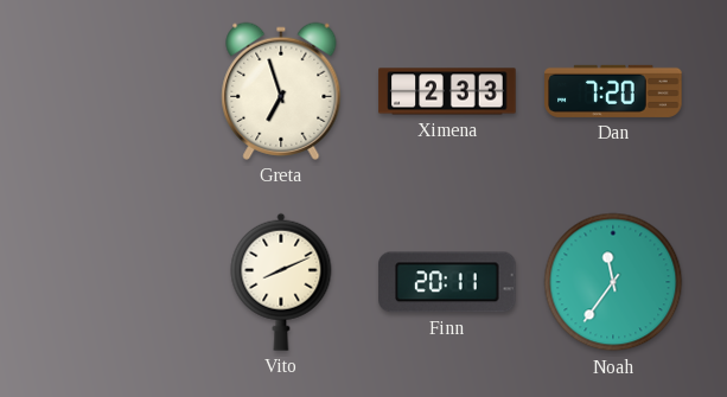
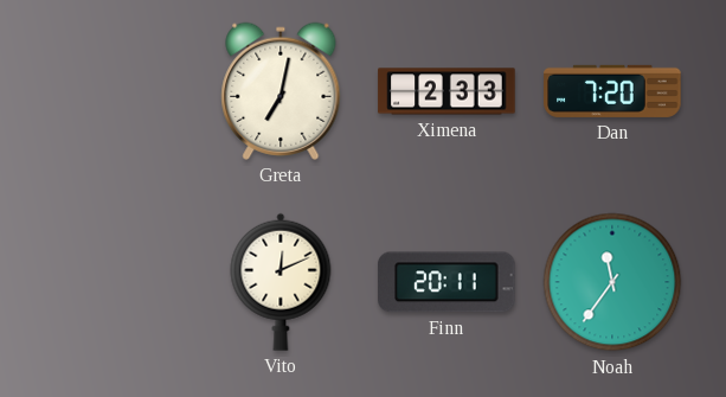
Greta: 6:57 -> 7:02 (281, 91)
Vito: 8:11 -> 12:11 (281, 282)
